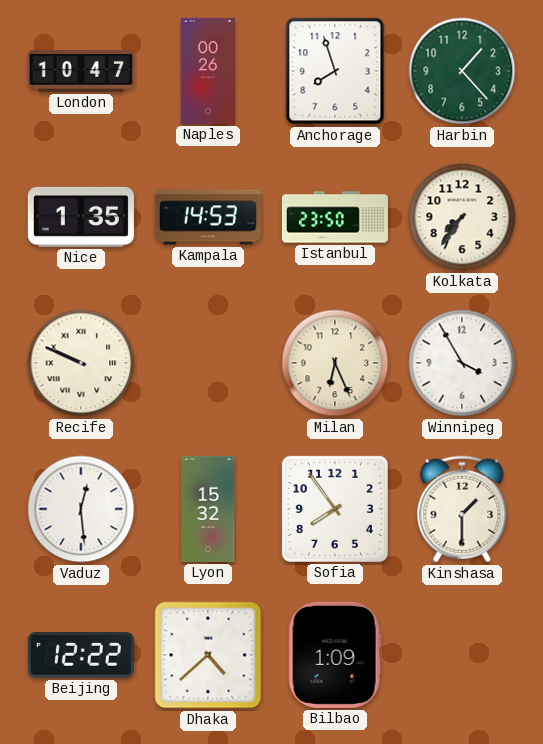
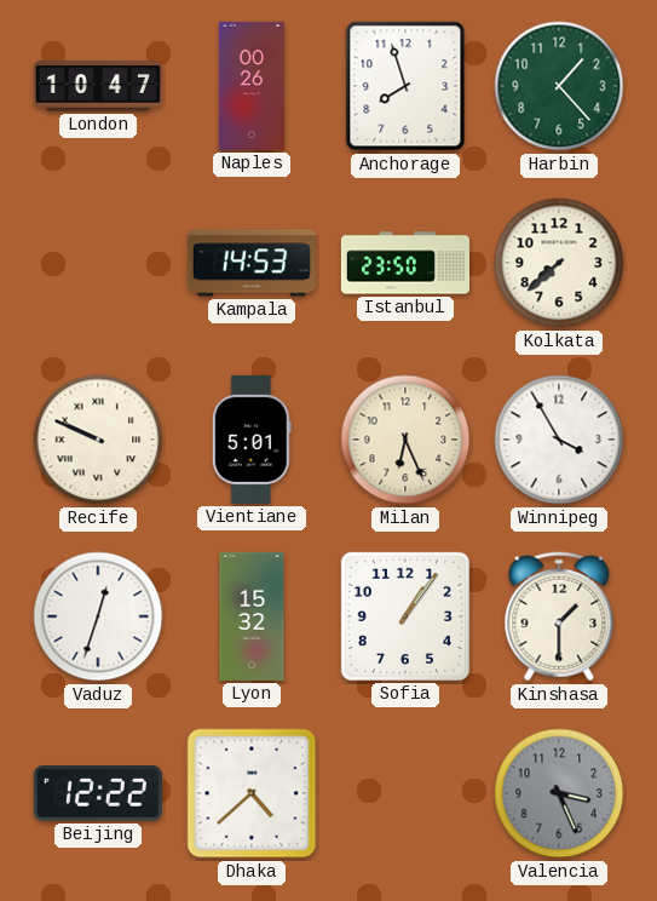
Nice: 1:35 -> none (81, 217)
Kolkata: 7:36 -> 7:38 (559, 263)
Vientiane: none -> 5:01 (252, 440)
Vaduz: 12:29 -> 12:33 (98, 616)
Sofia: 7:54 -> 1:06 (405, 616)
Bilbao: 1:09 -> none (335, 655)
Valencia: none -> 3:26 (559, 793)
